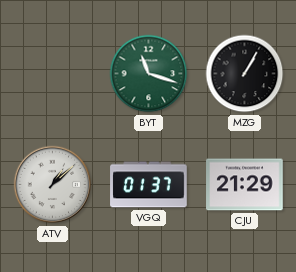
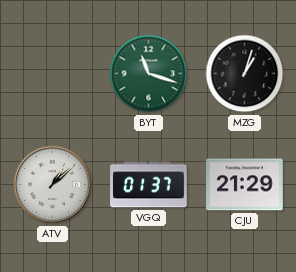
MZG: 1:05 -> 1:03 (245, 74)
